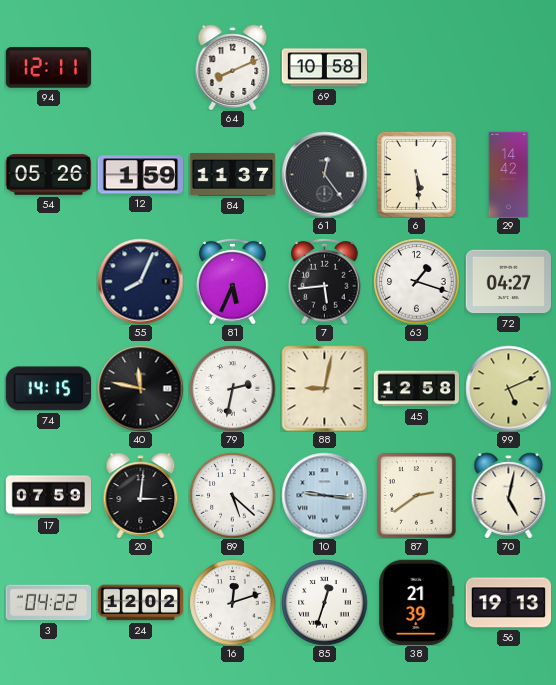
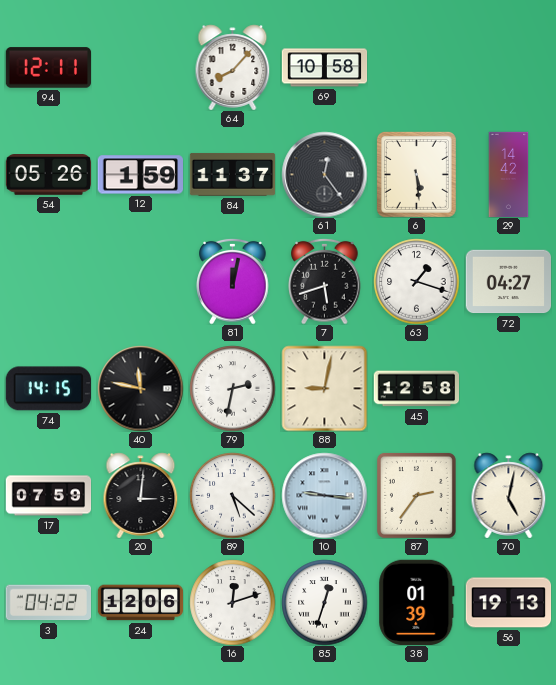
64: 8:11 -> 8:07 (233, 67)
55: 8:04 -> none (140, 281)
81: 5:34 -> 12:02 (233, 281)
7: 5:44 -> 5:42 (325, 281)
99: 5:11 -> none (508, 388)
87: 2:39 -> 2:36 (416, 495)
24: 12:02 -> 12:06 (140, 603)
38: 21:39 -> 01:39 (417, 602)
